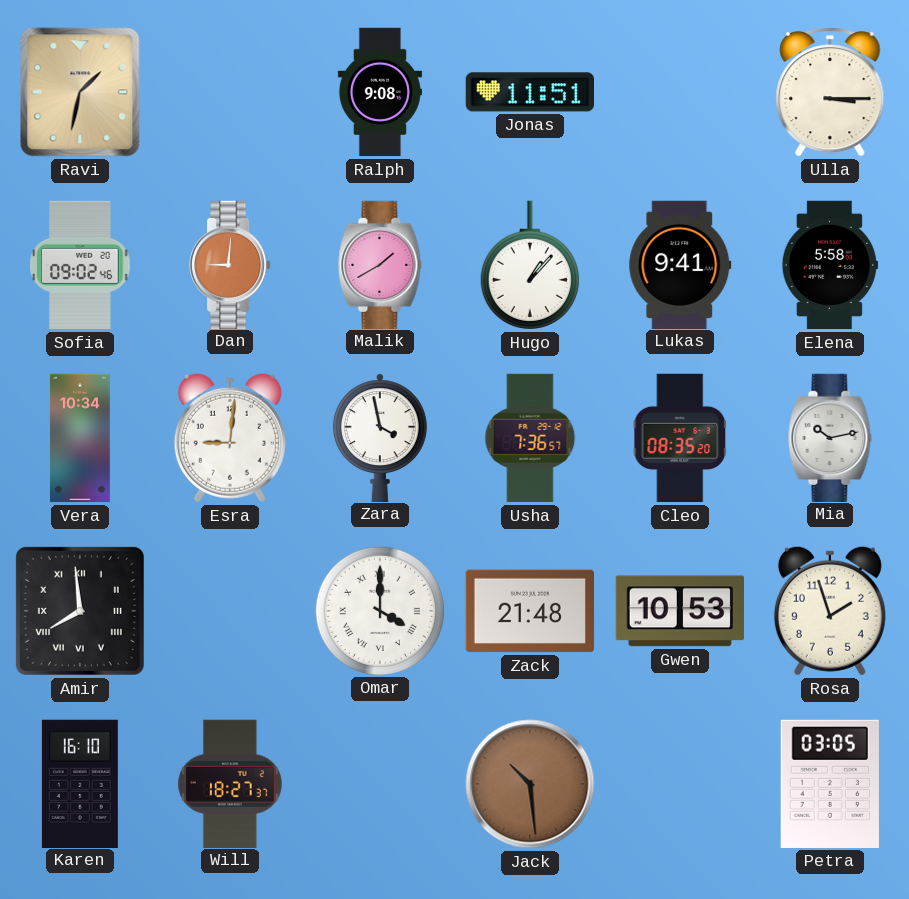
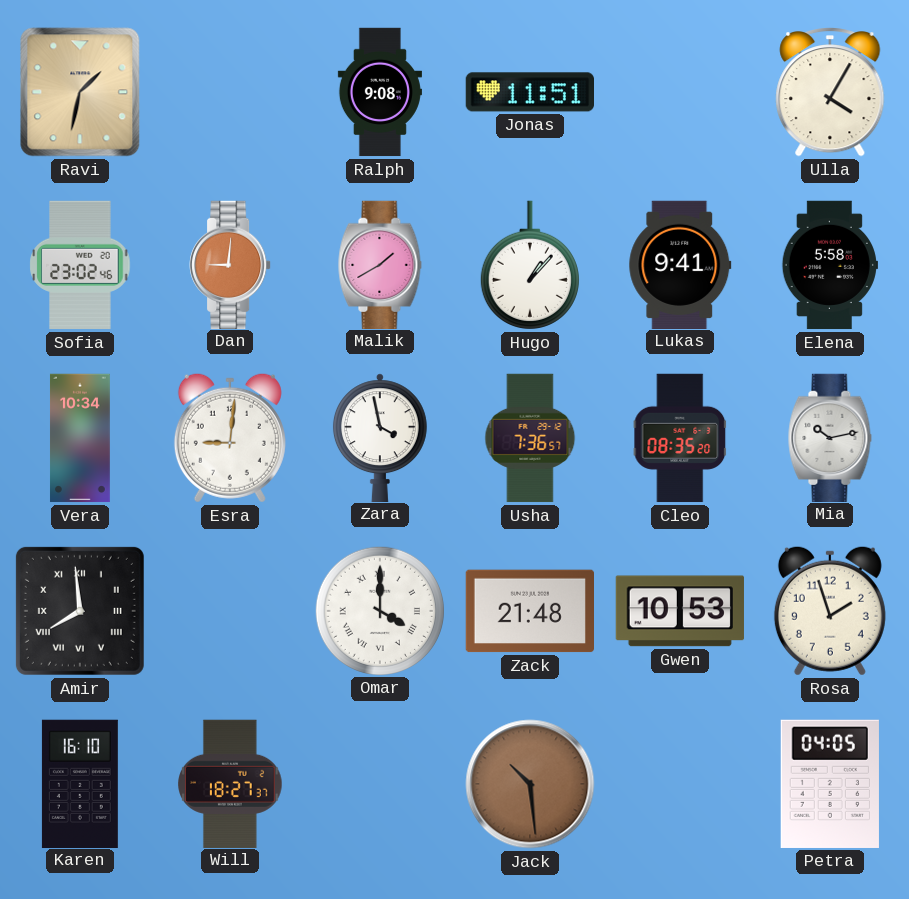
Ulla: 3:15 -> 4:05 (830, 93)
Sofia: 09:02 -> 23:02 (80, 265)
Petra: 03:05 -> 04:05 (830, 784)
